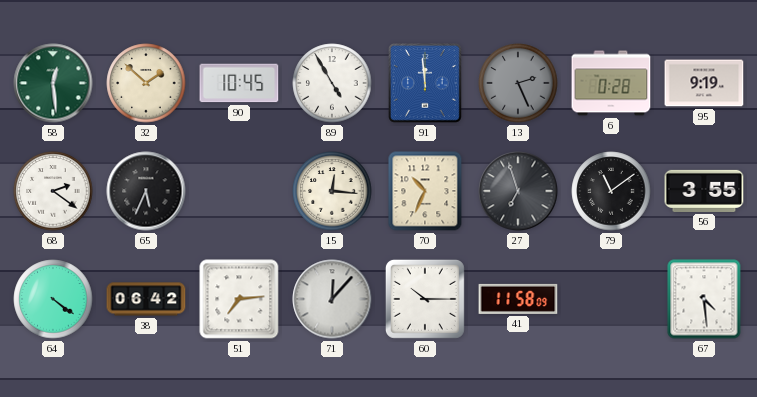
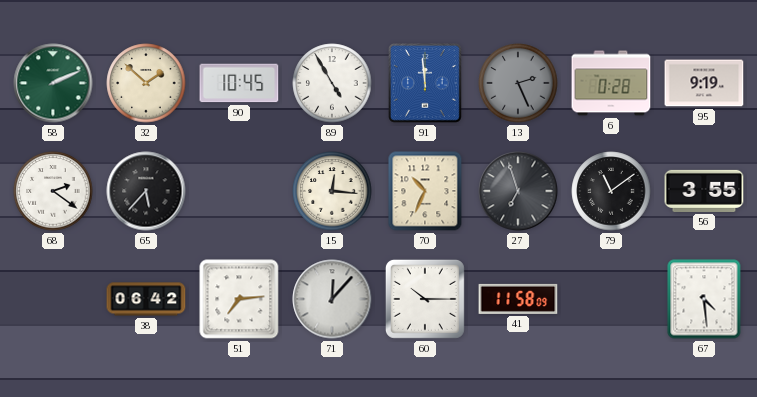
58: 12:29 -> 2:11 (53, 83)
65: 5:34 -> 5:37 (146, 191)
64: 4:21 -> none (53, 299)
